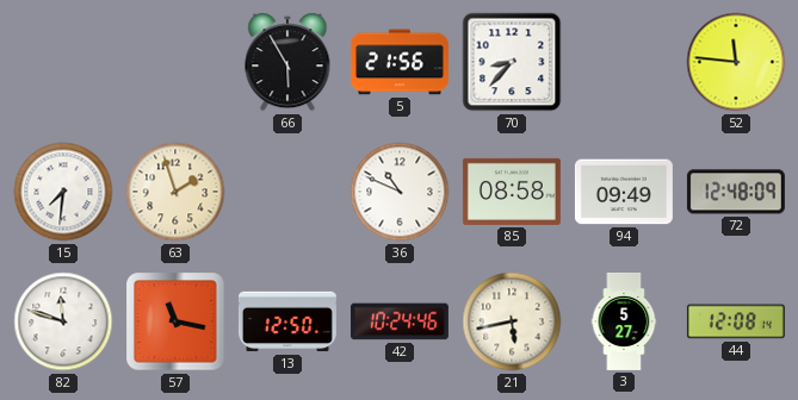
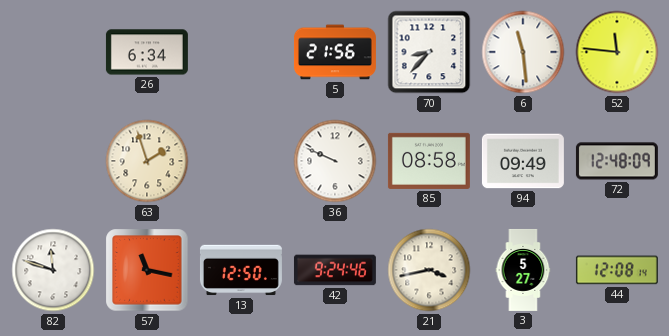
26: none -> 6:34 (147, 52)
66: 5:55 -> none (287, 62)
6: none -> 11:29 (523, 52)
15: 7:31 -> none (63, 192)
36: 10:49 -> 9:49 (335, 161)
42: 10:24 -> 9:24 (335, 270)
21: 5:43 -> 3:43 (429, 270)
